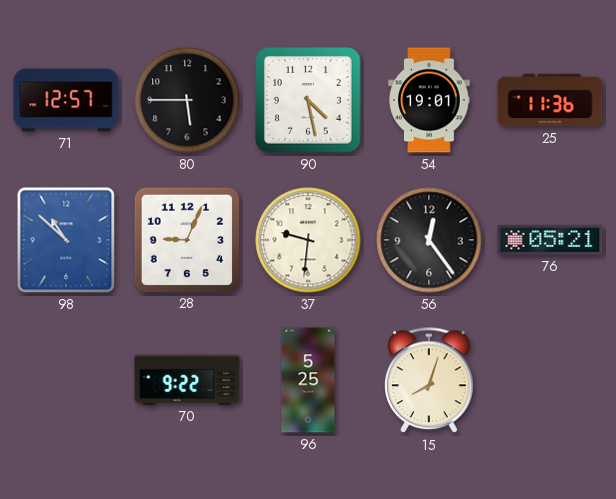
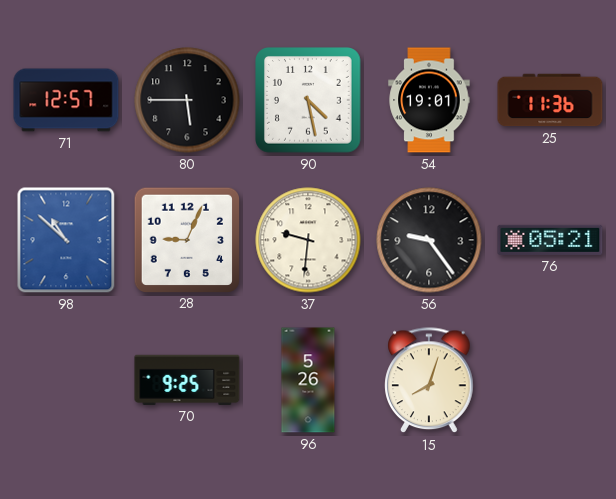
56: 12:24 -> 9:24 (429, 240)
70: 9:22 -> 9:25 (187, 380)
96: 5:25 -> 5:26 (308, 380)
